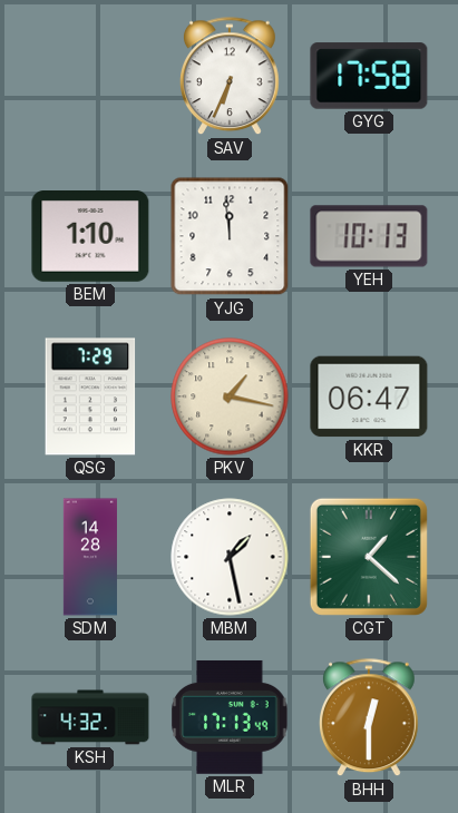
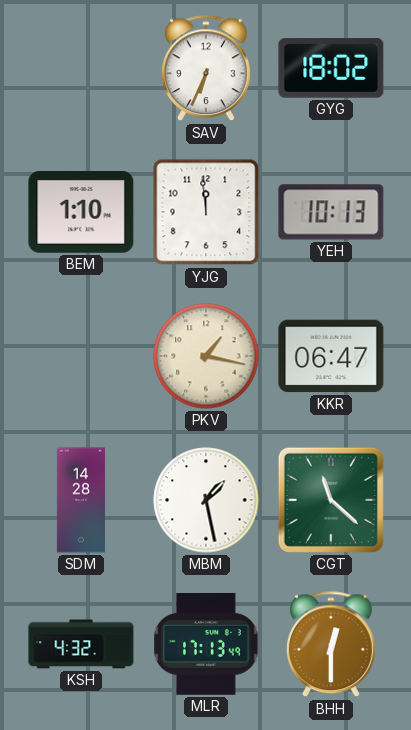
GYG: 17:58 -> 18:02 (331, 68)
QSG: 7:29 -> none (90, 396)
CGT: 1:22 -> 11:22 (331, 500)
